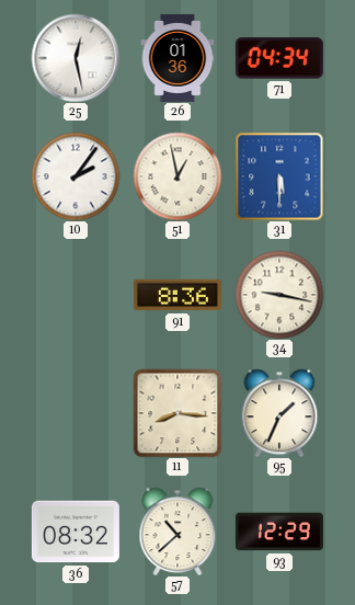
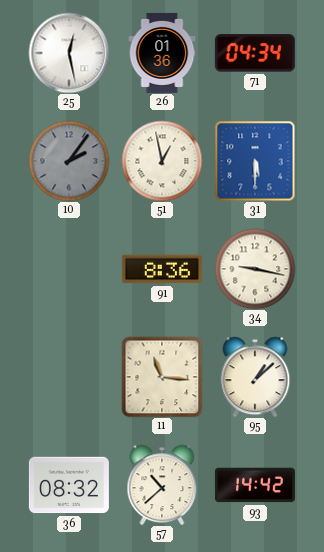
10 dial: white -> grey (69, 161)
11: 8:16 -> 11:16 (162, 377)
95: 1:34 -> 1:08 (255, 377)
93: 12:29 -> 14:42 (255, 485)
